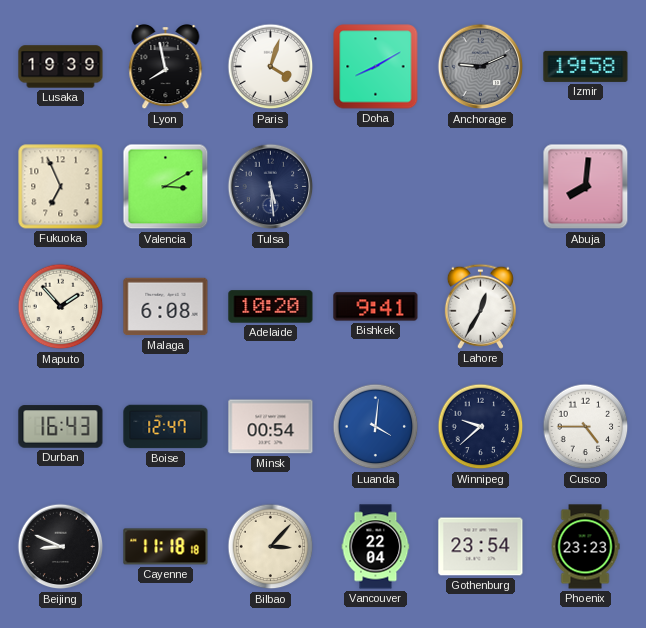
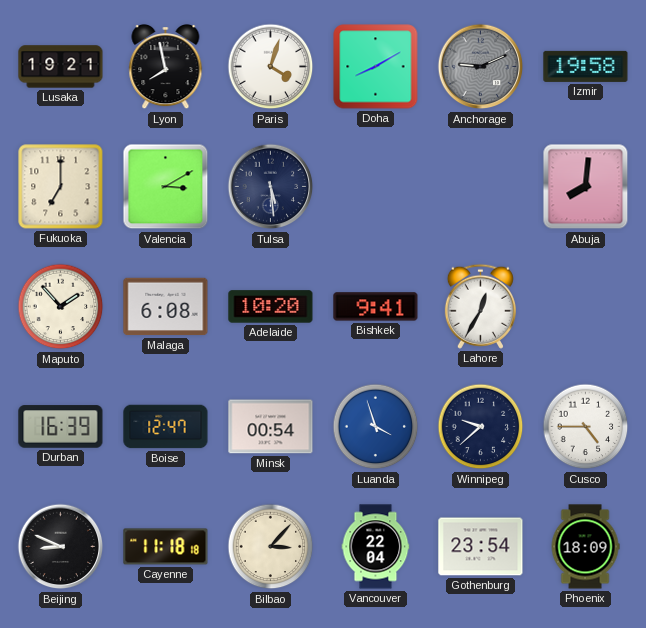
Lusaka: 19:39 -> 19:21 (61, 67)
Fukuoka: 6:56 -> 7:00 (61, 187)
Durban: 16:43 -> 16:39 (61, 427)
Luanda: 4:01 -> 3:57 (376, 427)
Phoenix: 23:23 -> 18:09 (585, 547)
